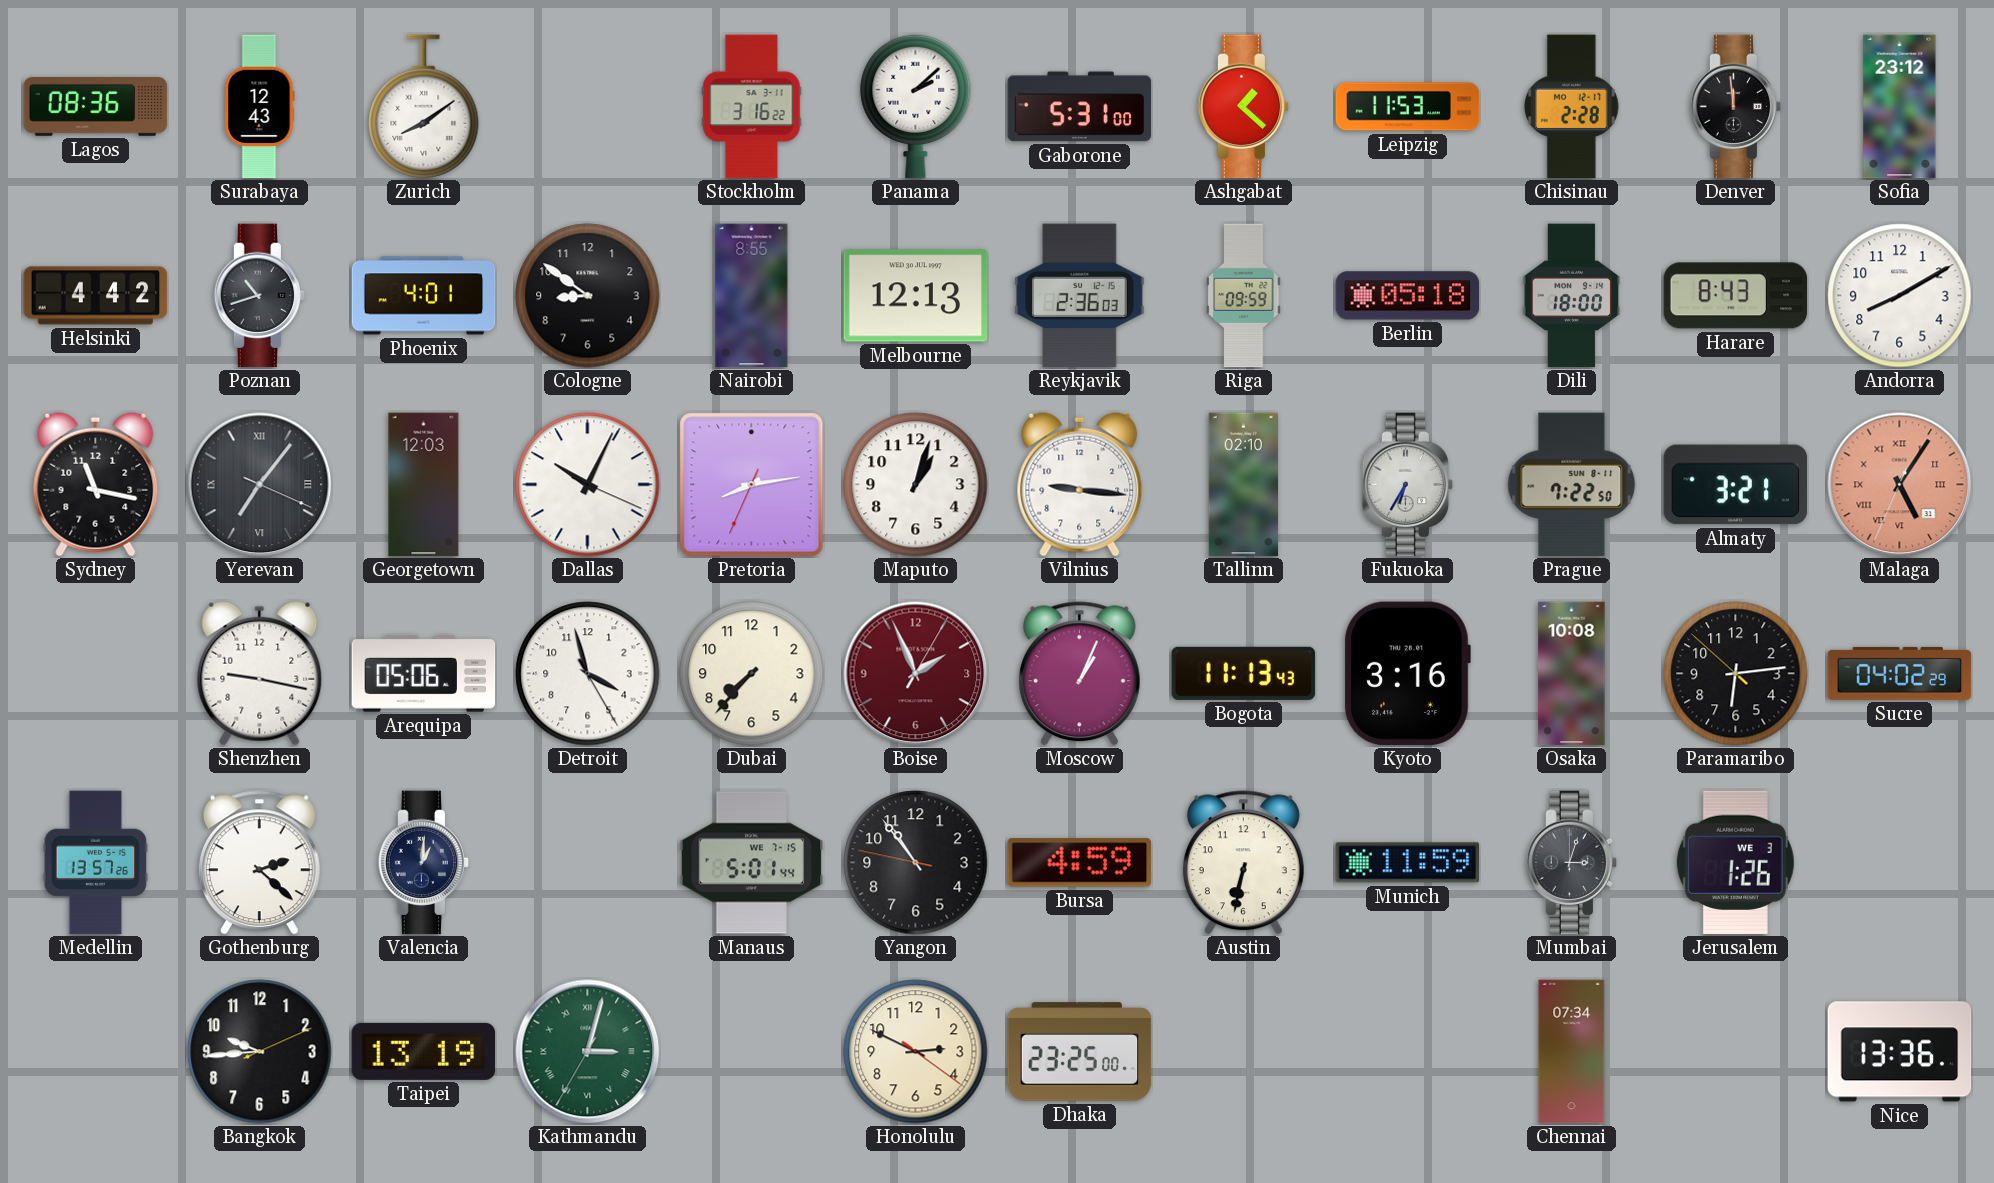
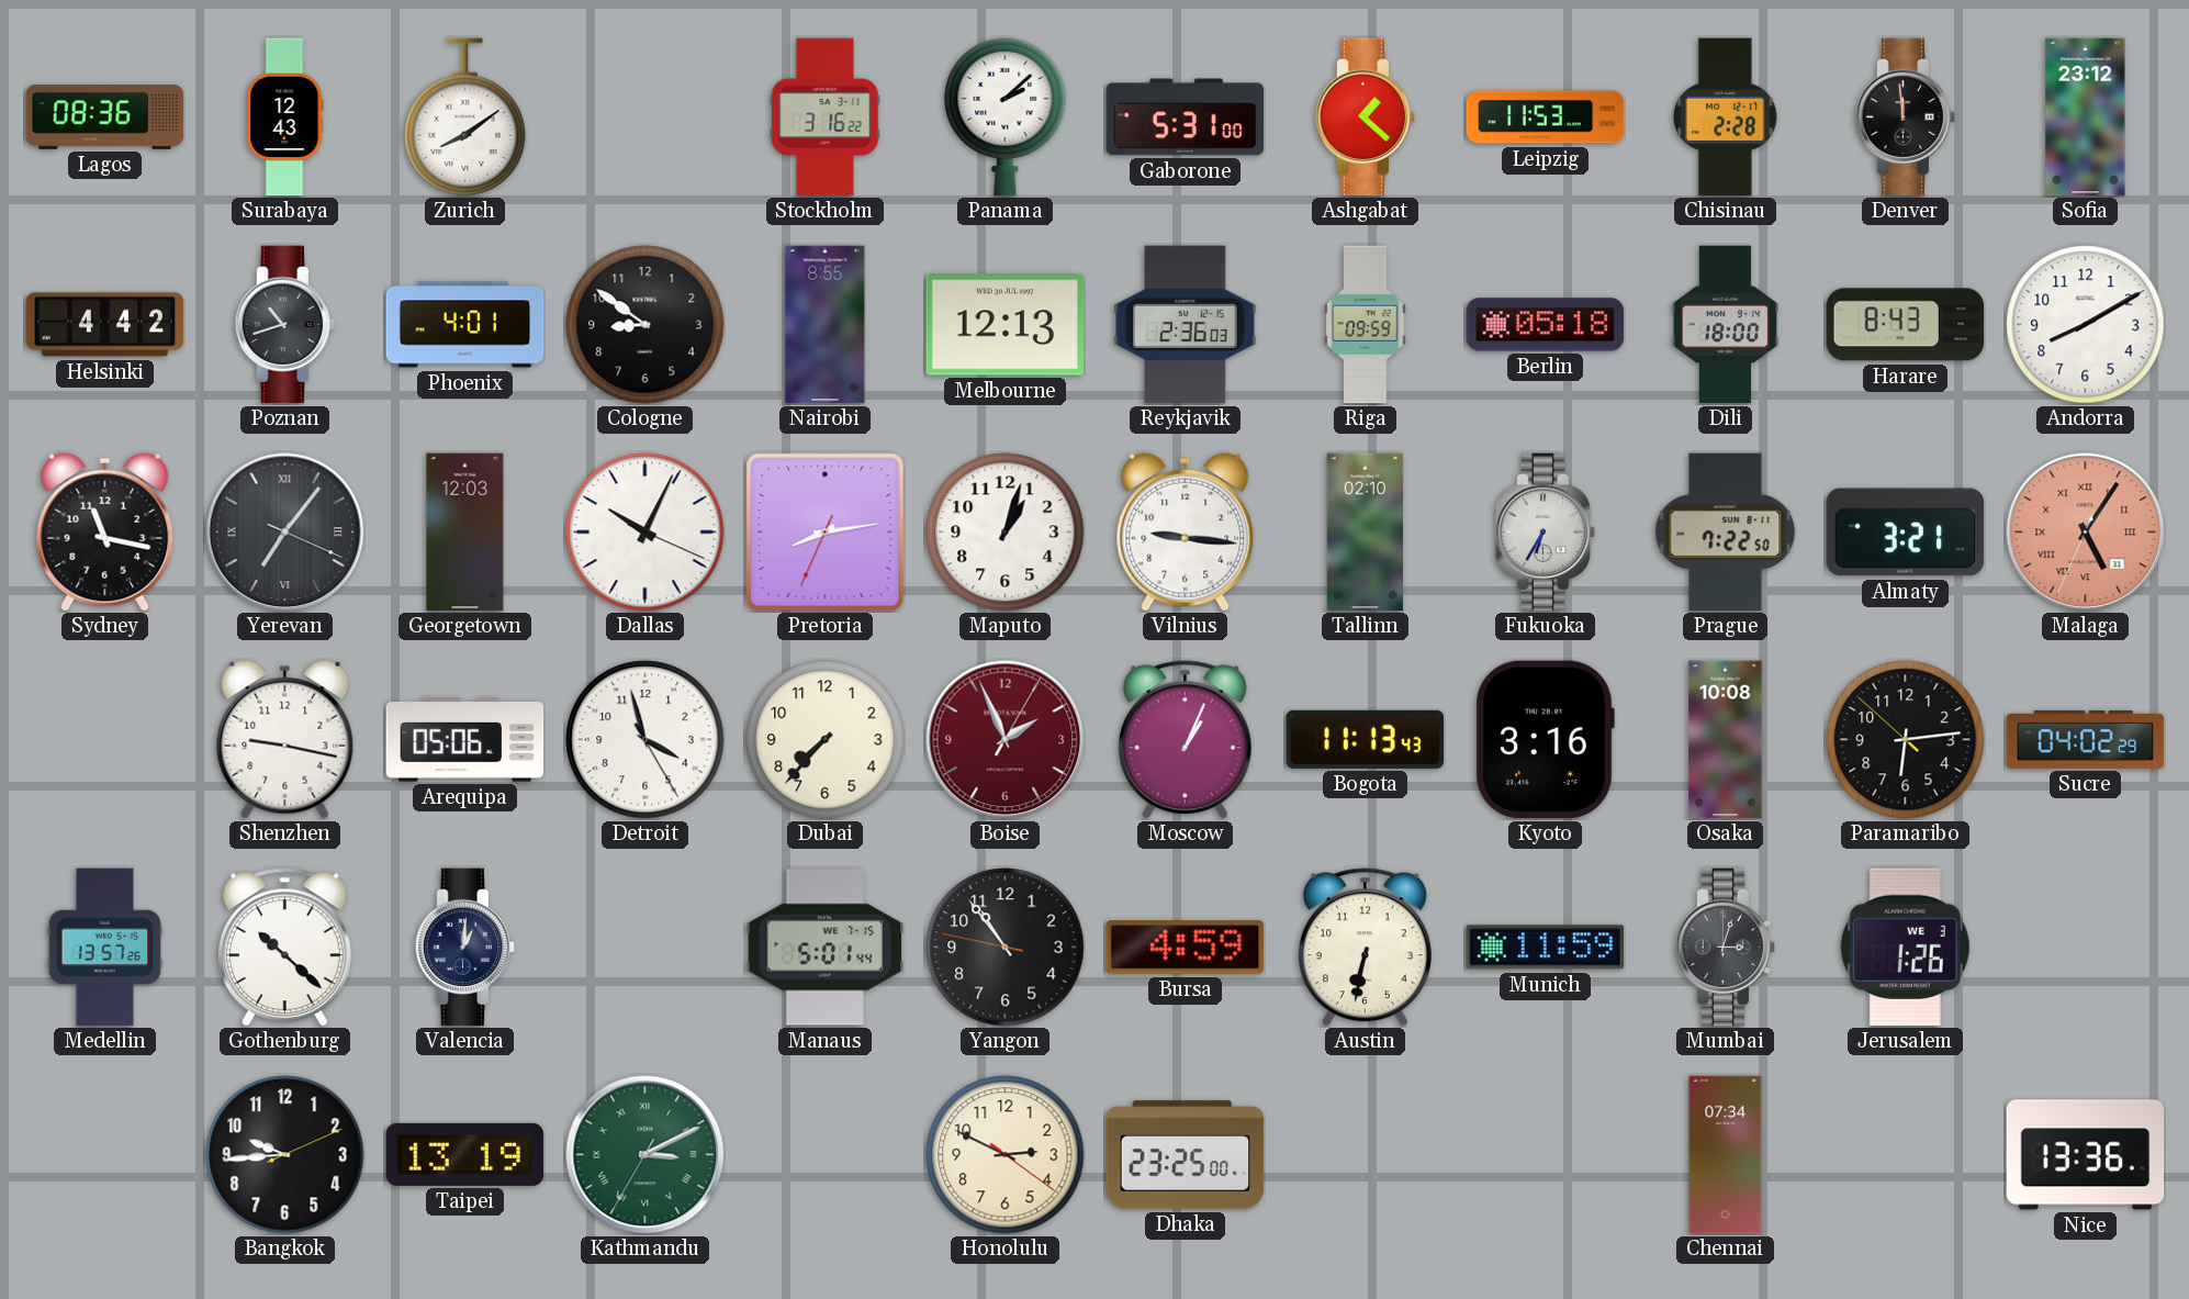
Gothenburg: 2:22 -> 10:22 (284, 948)
Kathmandu: 3:02 -> 3:10 (646, 1155)
